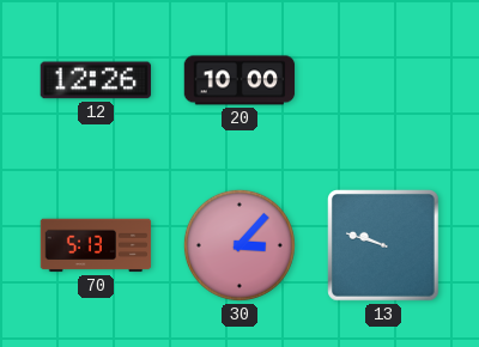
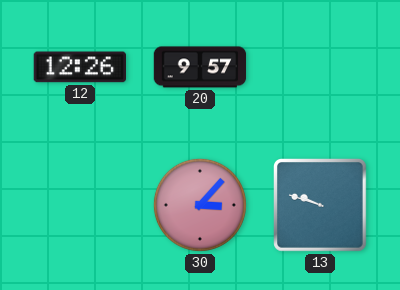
20: 10:00 -> 9:57 (200, 67)
70: 5:13 -> none (96, 245)
